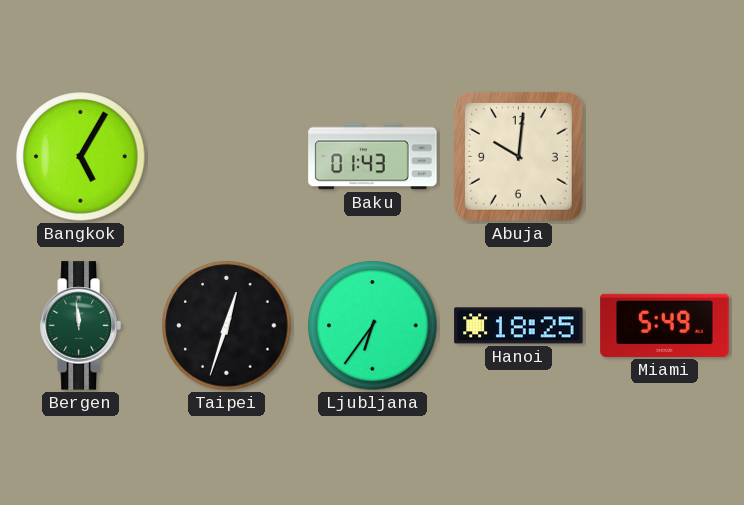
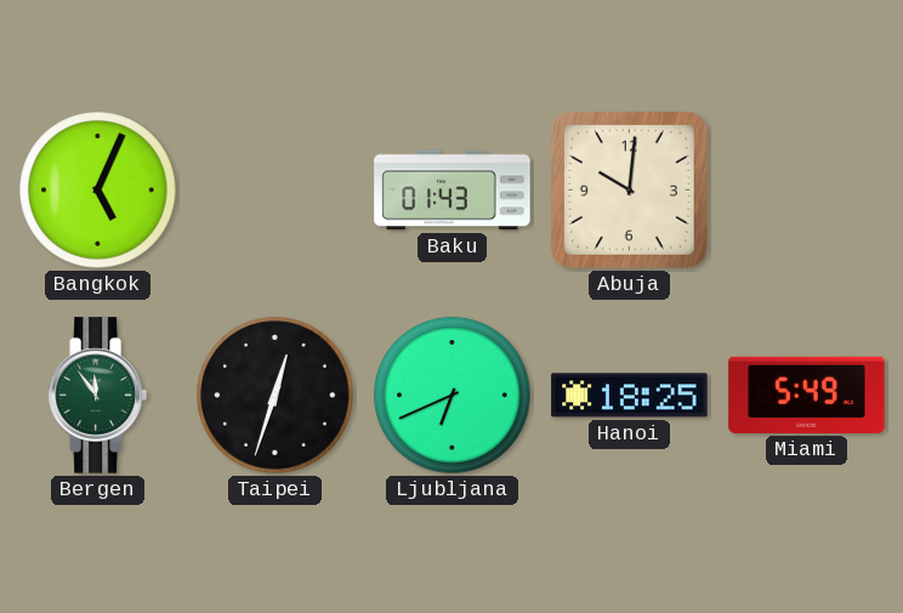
Bangkok: 5:05 -> 5:04 (98, 191)
Bergen: 11:59 -> 11:54 (97, 396)
Ljubljana: 6:36 -> 6:41 (453, 396)
